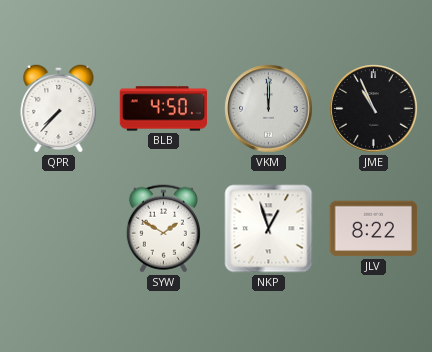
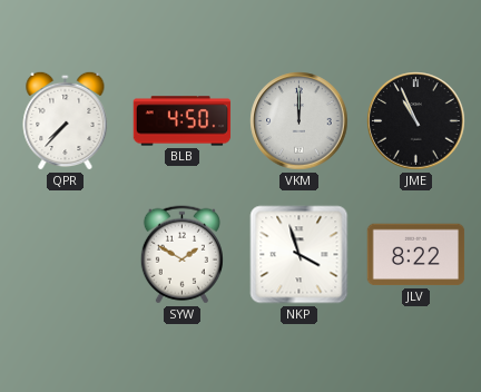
NKP: 12:57 -> 3:57 (300, 255)
